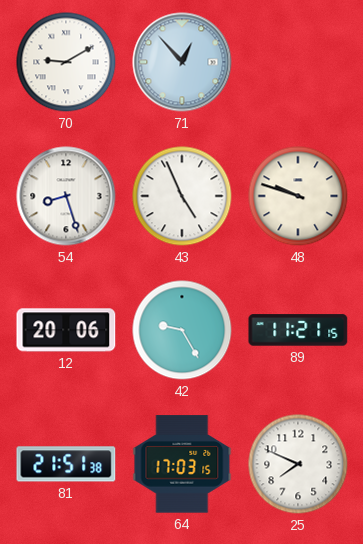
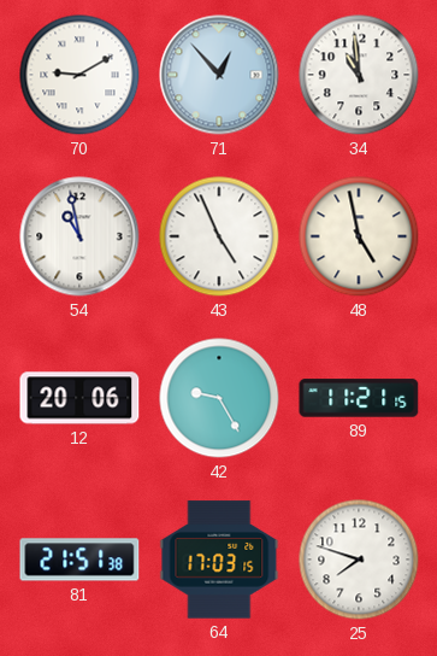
34: none -> 10:59 (359, 75)
54: 8:27 -> 10:58 (79, 236)
48: 9:48 -> 4:58 (359, 236)
25: 7:49 -> 7:48 (359, 560)
